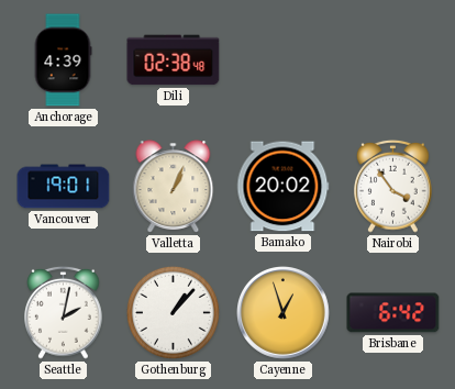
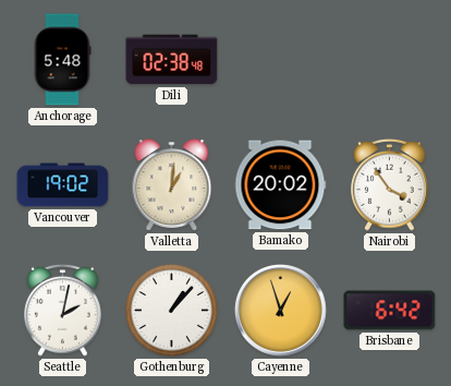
Anchorage: 4:39 -> 5:48 (62, 60)
Vancouver: 19:01 -> 19:02 (63, 185)
Valletta: 1:04 -> 1:01 (172, 185)
